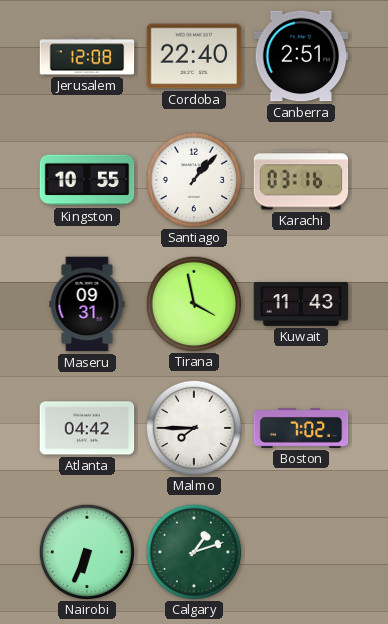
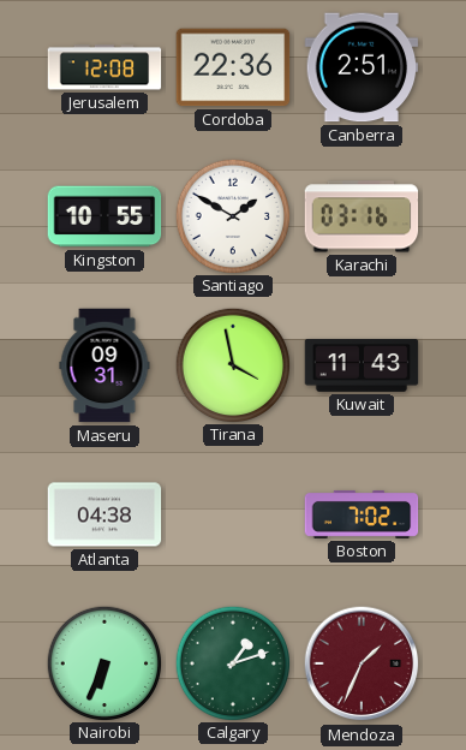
Cordoba: 22:40 -> 22:36 (233, 67)
Santiago: 1:07 -> 1:50 (232, 215)
Atlanta: 04:42 -> 04:38 (104, 514)
Malmo: 7:45 -> none (193, 427)
Mendoza: none -> 1:34 (362, 663)
